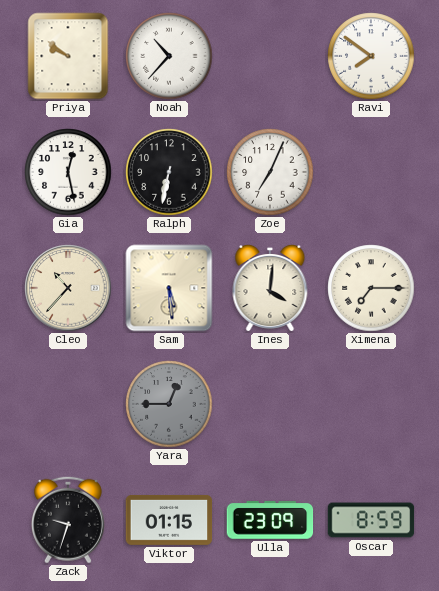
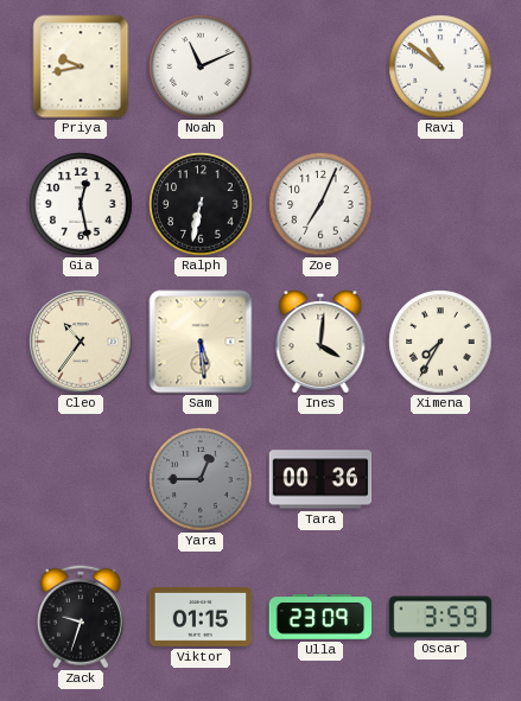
Priya: 9:51 -> 9:43 (81, 66)
Noah: 10:37 -> 11:11 (201, 66)
Ravi: 7:51 -> 10:51 (440, 66)
Cleo: 10:37 -> 10:36 (81, 342)
Ximena: 7:15 -> 7:35 (440, 342)
Tara: none -> 00:36 (320, 479)
Oscar: 8:59 -> 3:59 (440, 617)
